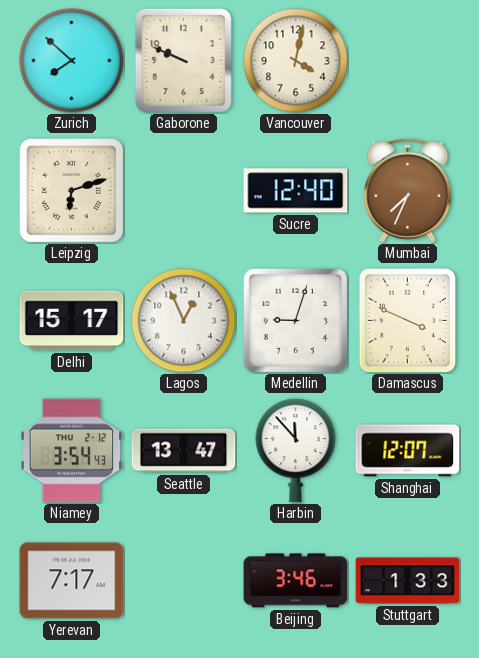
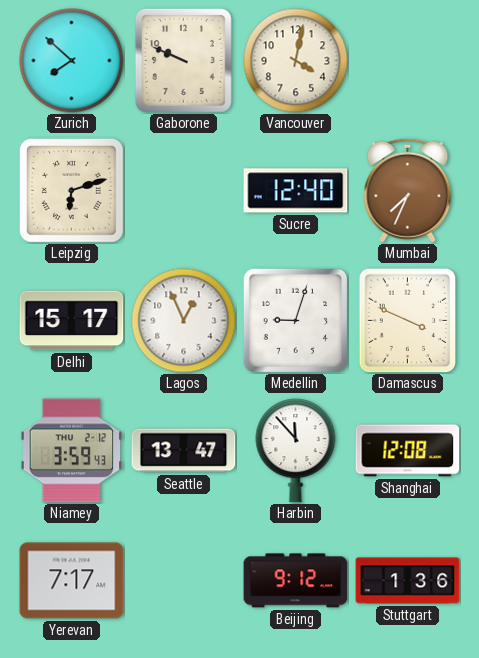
Niamey: 3:54 -> 3:59 (72, 451)
Shanghai: 12:07 -> 12:08 (408, 451)
Beijing: 3:46 -> 9:12 (296, 581)
Stuttgart: 1:33 -> 1:36 (408, 581)
